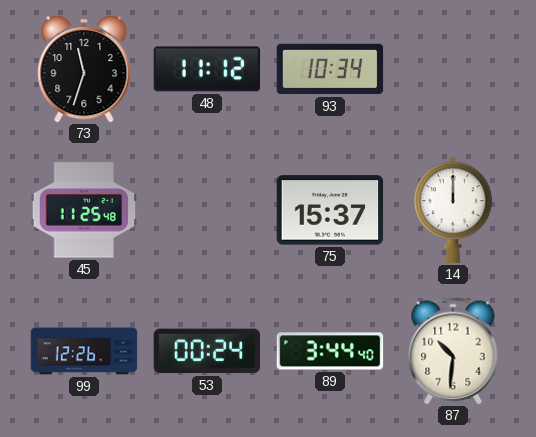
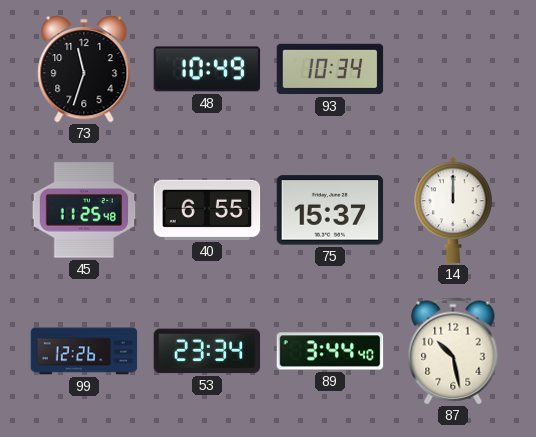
48: 11:12 -> 10:49 (207, 69)
40: none -> 6:55 (207, 210)
53: 00:24 -> 23:34 (207, 351)
87: 10:31 -> 10:28 (453, 351)
